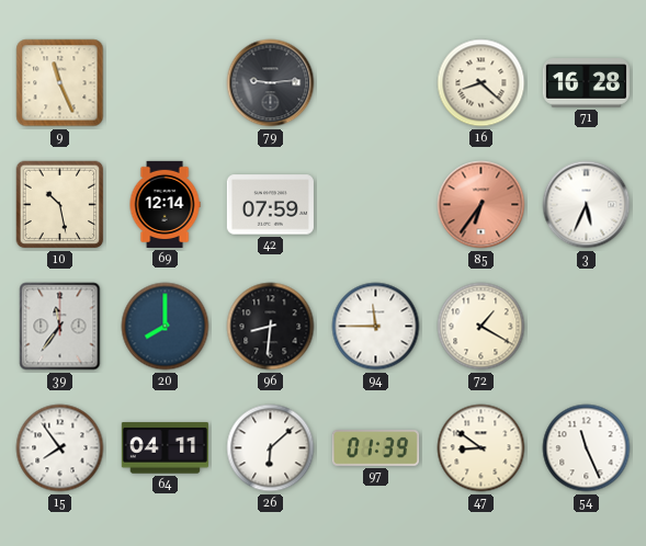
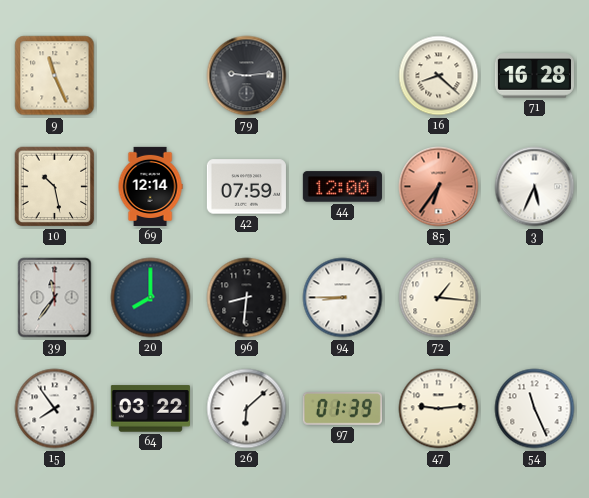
44: none -> 12:00 (342, 187)
94: 11:45 -> 8:45 (343, 298)
72: 1:20 -> 1:16 (439, 298)
64: 04:11 -> 03:22 (150, 409)
47: 8:51 -> 9:14 (439, 409)
